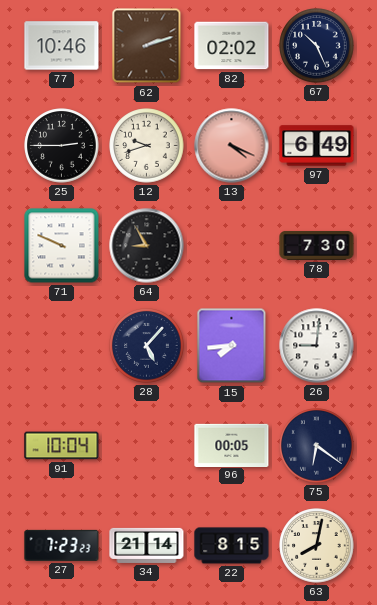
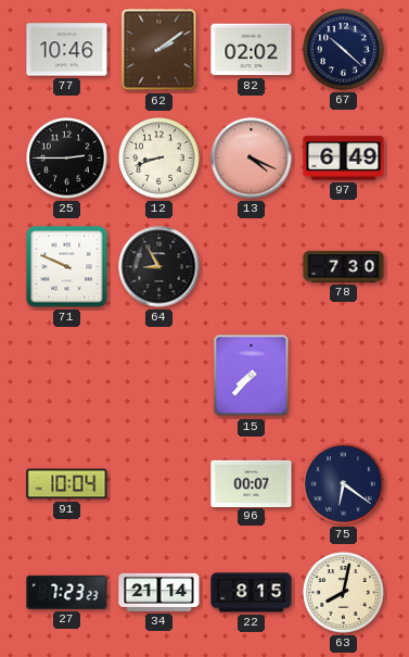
62: 2:12 -> 2:09 (159, 50)
67: 10:26 -> 10:22 (344, 50)
12: 9:42 -> 8:42 (159, 159)
28: 5:07 -> none (147, 346)
15: 7:44 -> 7:37 (252, 376)
26: 9:01 -> none (317, 346)
96: 00:05 -> 00:07 (252, 483)
